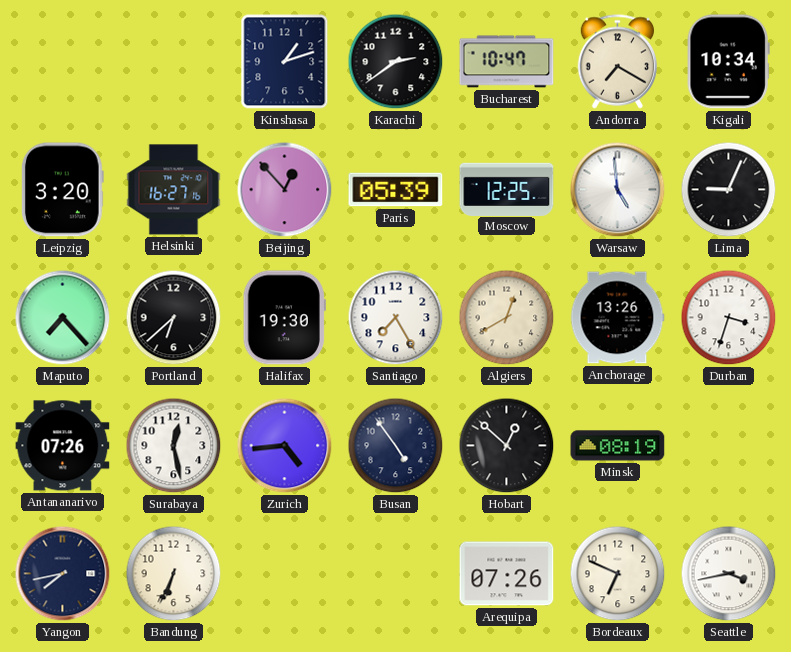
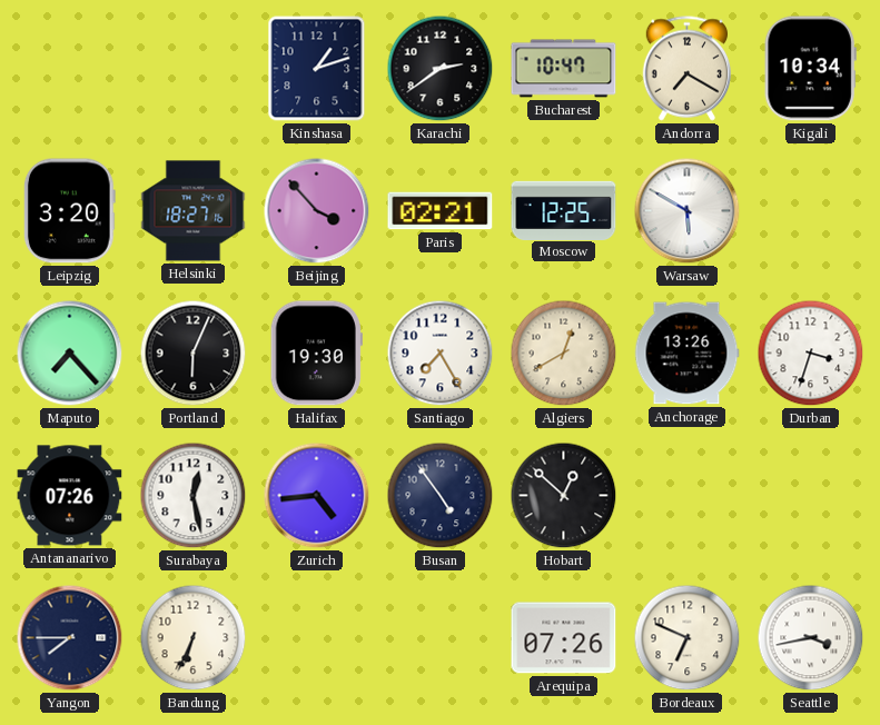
Helsinki: 16:27 -> 18:27 (194, 211)
Beijing: 12:53 -> 3:53 (317, 211)
Paris: 05:39 -> 02:21 (441, 211)
Warsaw: 4:59 -> 5:50 (688, 211)
Lima: 9:04 -> none (729, 190)
Portland: 6:38 -> 6:04 (194, 354)
Minsk: 08:19 -> none (618, 446)
Yangon: 7:43 -> 7:45 (70, 638)
